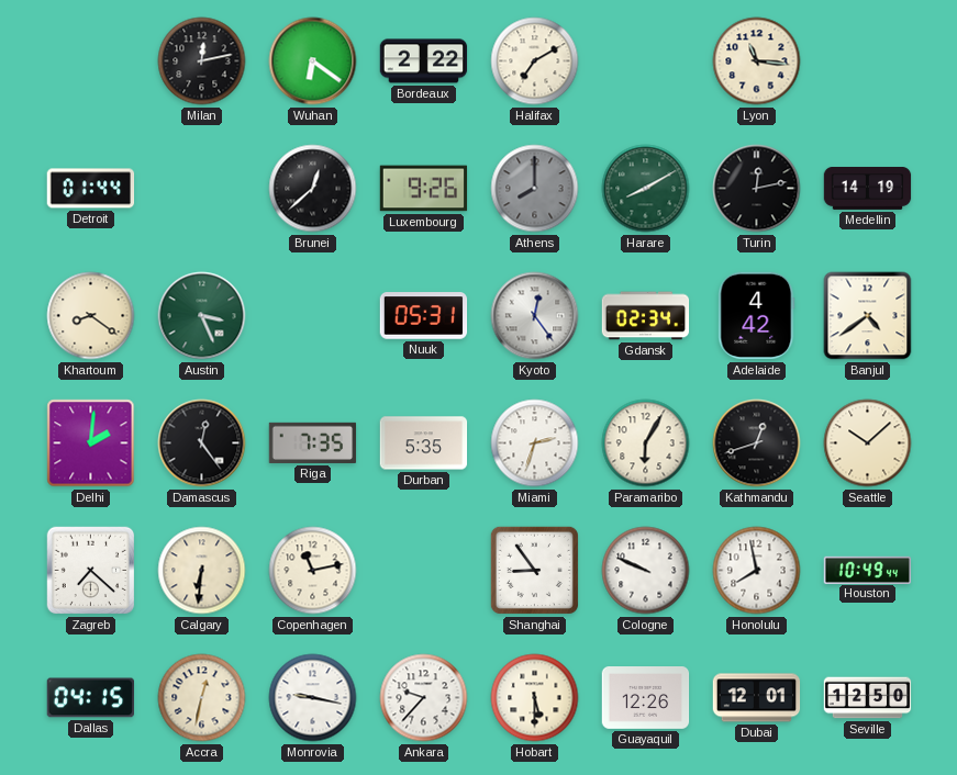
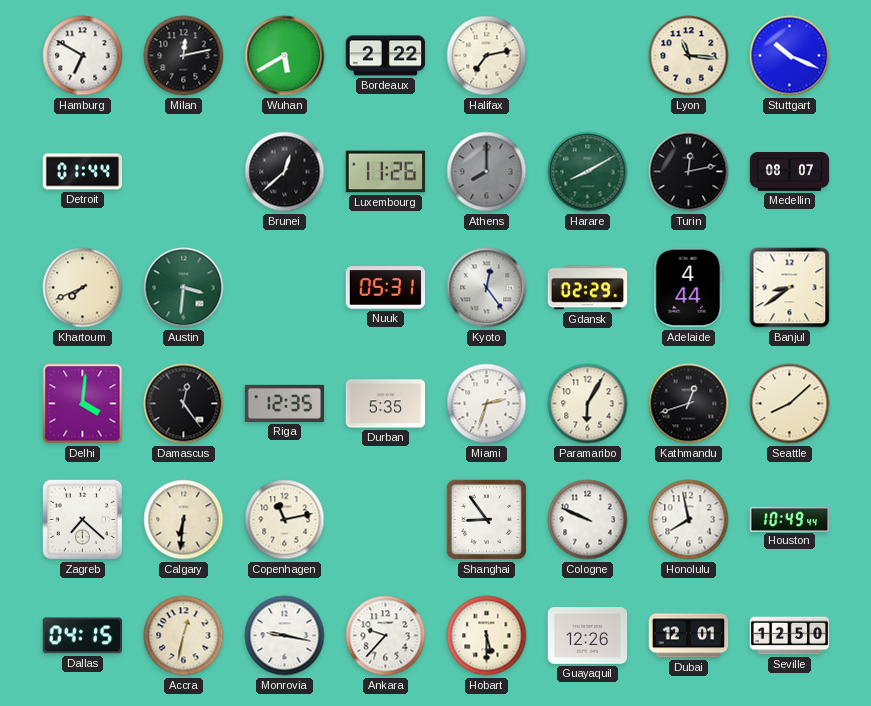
Hamburg: none -> 6:50 (83, 56)
Wuhan: 6:21 -> 5:40 (285, 56)
Halifax: 7:10 -> 7:13 (487, 56)
Stuttgart: none -> 10:19 (790, 56)
Luxembourg: 9:26 -> 11:26 (386, 172)
Medellin: 14:19 -> 08:07 (790, 172)
Khartoum: 8:21 -> 7:41 (83, 288)
Austin: 3:26 -> 3:31 (184, 288)
Gdansk: 02:34 -> 02:29 (588, 288)
Adelaide: 4:42 -> 4:44 (689, 288)
Banjul: 4:39 -> 8:39 (790, 288)
Delhi: 2:01 -> 4:01 (83, 404)
Riga: 7:35 -> 12:35 (285, 403)
Seattle: 10:08 -> 8:08 (790, 404)
